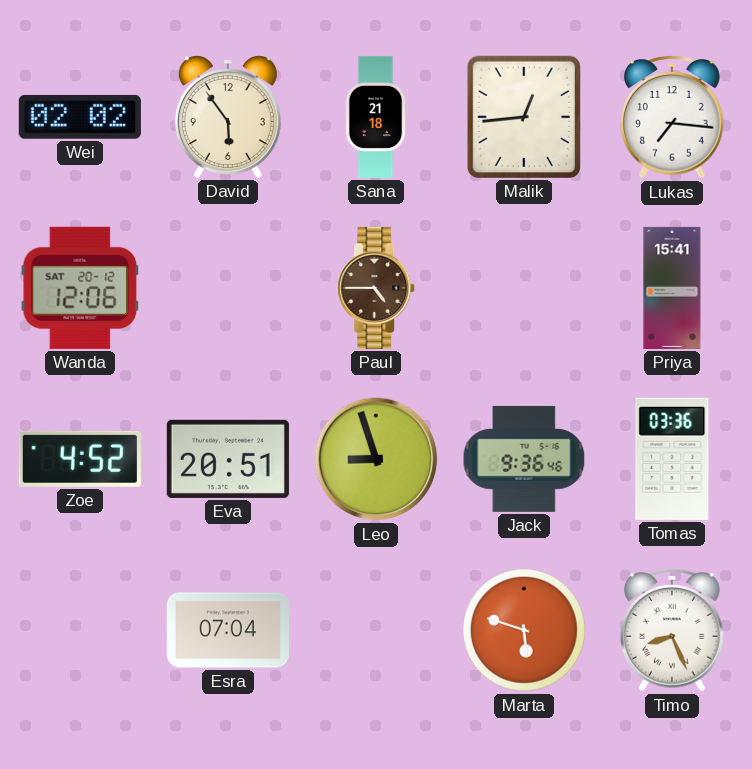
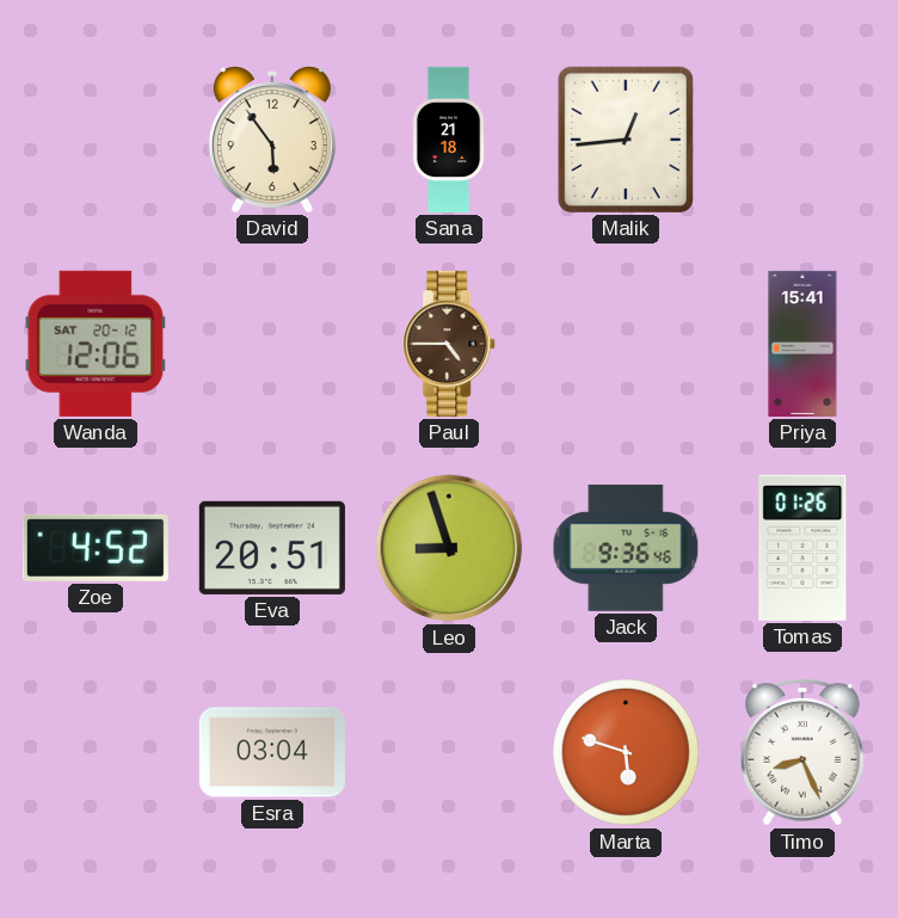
Wei: 02:02 -> none (80, 117)
Lukas: 7:16 -> none (673, 118)
Tomas: 03:36 -> 01:26 (802, 548)
Esra: 07:04 -> 03:04 (272, 752)
